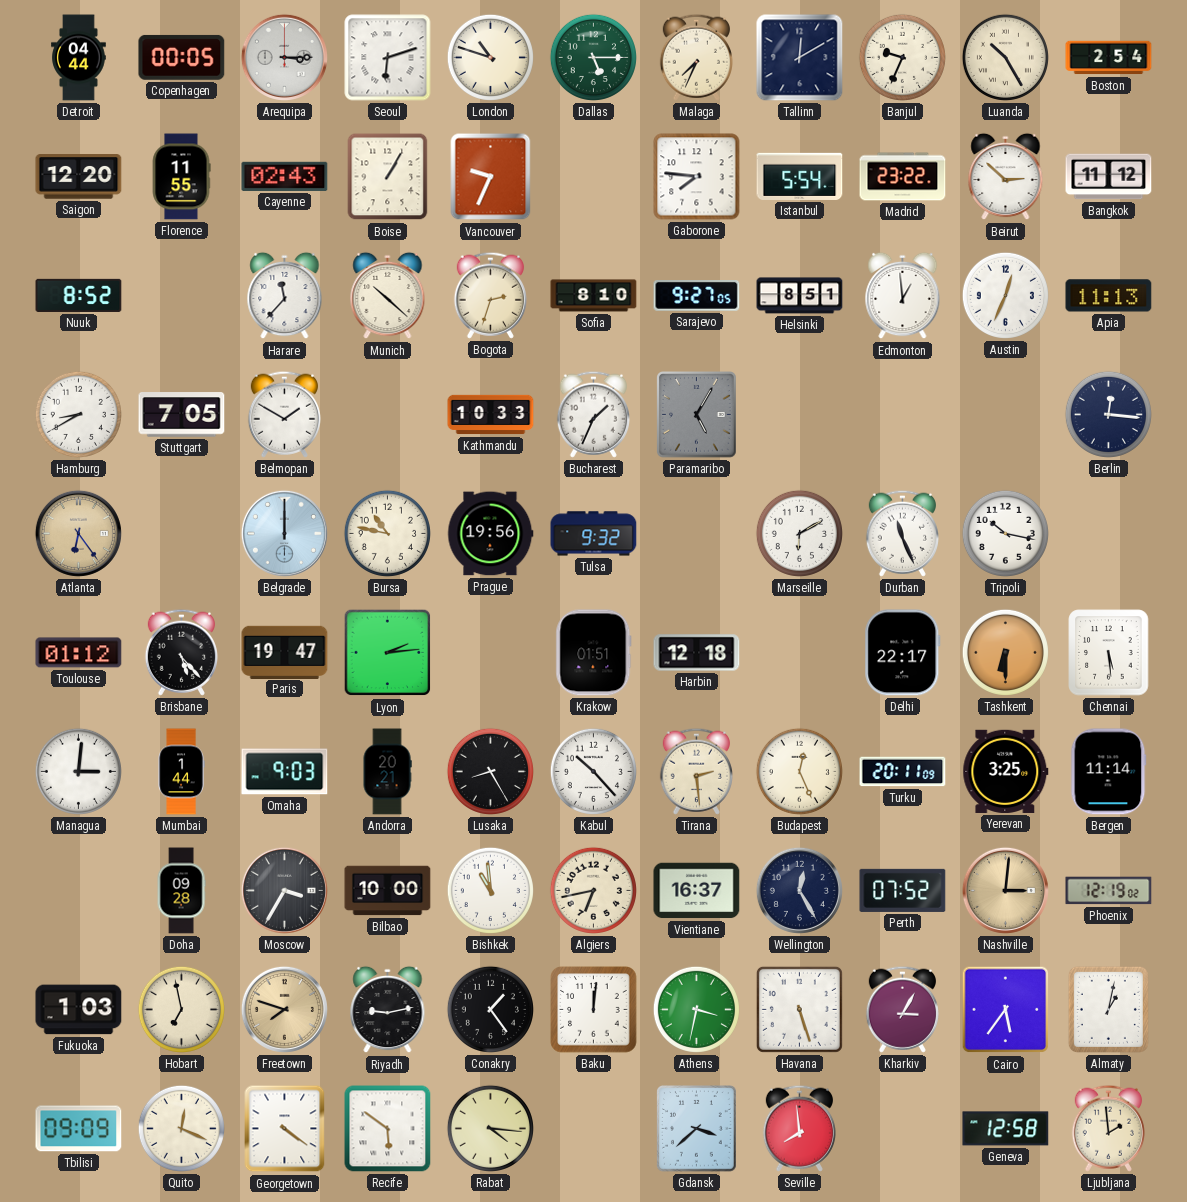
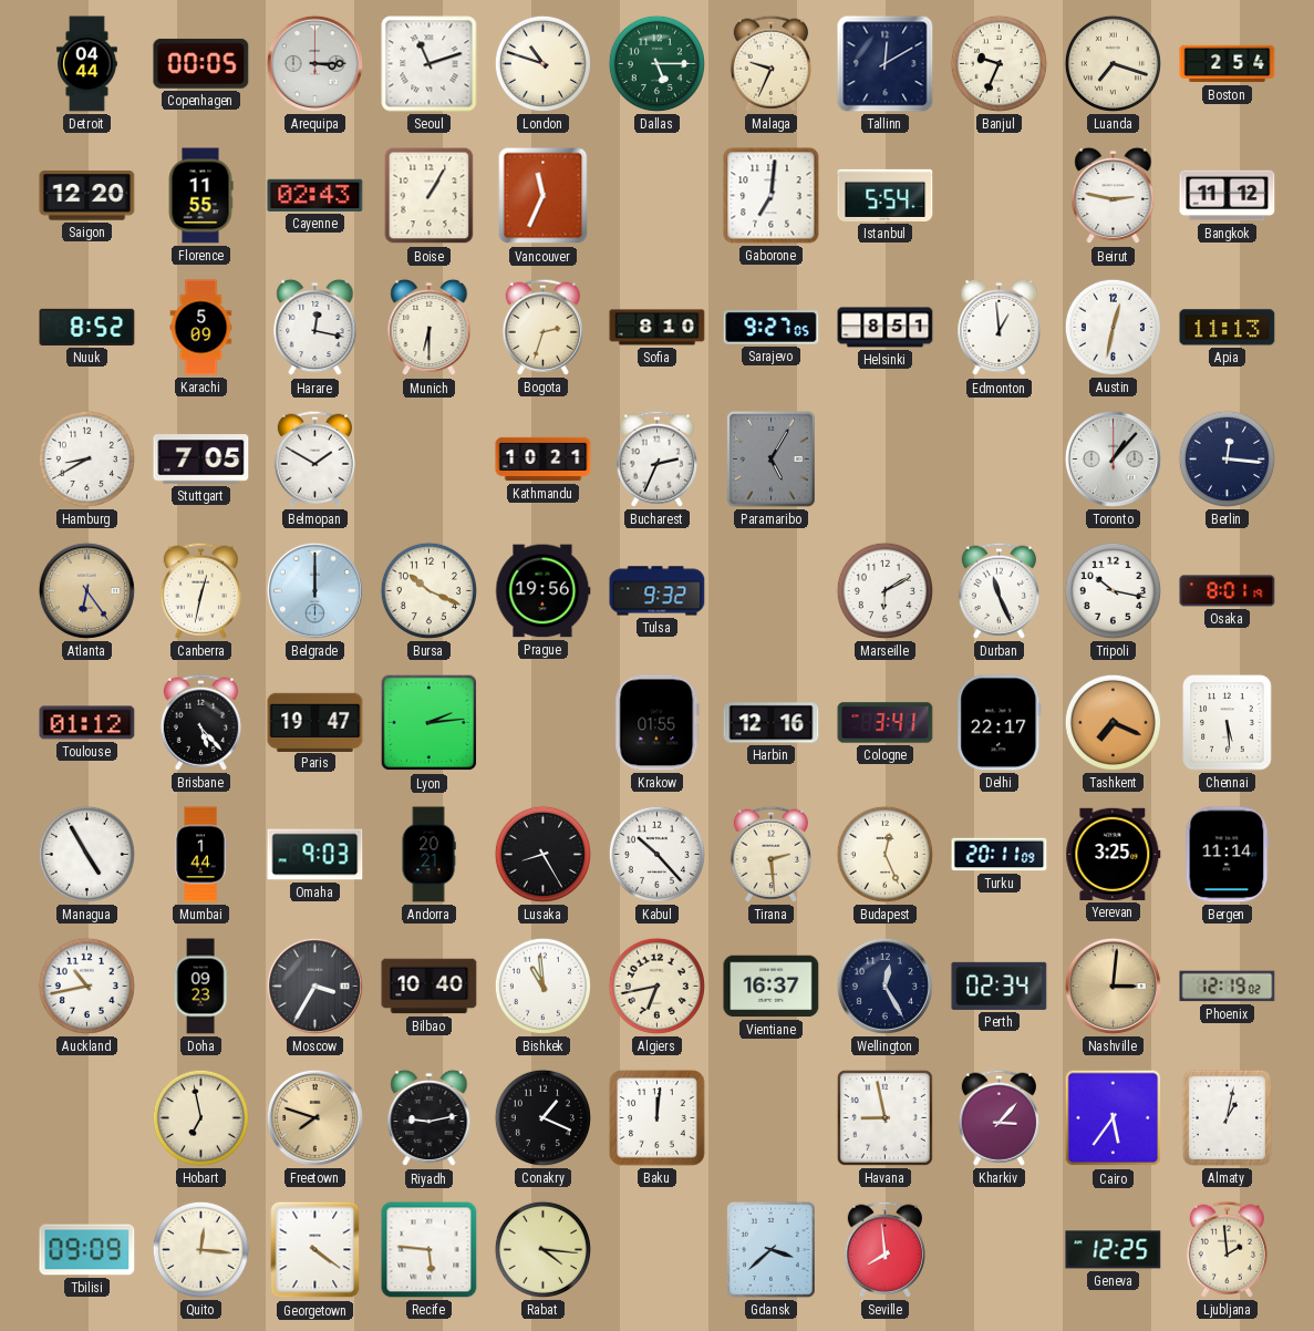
Seoul: 6:12 -> 11:12 (430, 64)
Malaga: 7:34 -> 9:34 (770, 63)
Luanda: 10:25 -> 7:18 (1113, 63)
Vancouver: 9:34 -> 11:34 (544, 196)
Gaborone: 7:46 -> 7:01 (772, 196)
Madrid: 23:22 -> none (903, 177)
Beirut: 2:52 -> 2:47 (1114, 196)
Karachi: none -> 5:09 (201, 328)
Harare: 11:37 -> 12:17 (315, 328)
Munich: 10:22 -> 6:30 (430, 328)
Austin: 12:34 -> 12:32 (1113, 327)
Kathmandu: 10:33 -> 10:21 (544, 460)
Bucharest: 1:34 -> 2:34 (656, 458)
Toronto: none -> 1:07 (1113, 458)
Canberra: none -> 12:32 (200, 590)
Bursa: 10:47 -> 10:19 (428, 590)
Osaka: none -> 8:01 (1228, 591)
Krakow: 01:51 -> 01:55 (658, 723)
Harbin: 12:18 -> 12:16 (772, 723)
Cologne: none -> 3:41 (886, 723)
Tashkent: 6:30 -> 7:19 (1113, 722)
Managua: 3:01 -> 4:55 (86, 854)
Auckland: none -> 10:43 (86, 986)
Doha: 09:28 -> 09:23 (200, 987)
Bilbao: 10:00 -> 10:40 (430, 987)
Perth: 07:52 -> 02:34 (1000, 986)
Fukuoka: 1:03 -> none (79, 1010)
Conakry: 1:24 -> 1:19 (542, 1117)
Athens: 3:32 -> none (696, 1009)
Havana: 5:27 -> 8:58 (884, 1117)
Kharkiv: 3:05 -> 3:07 (999, 1117)
Quito: 12:19 -> 12:16 (200, 1249)
Recife: 5:51 -> 5:46 (430, 1250)
Geneva: 12:58 -> 12:25 (1114, 1250)
